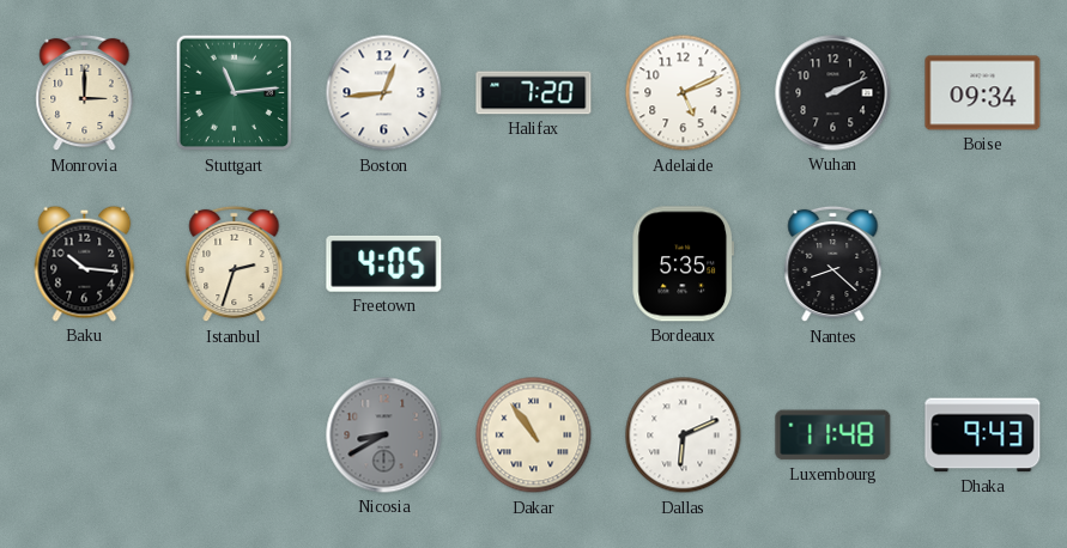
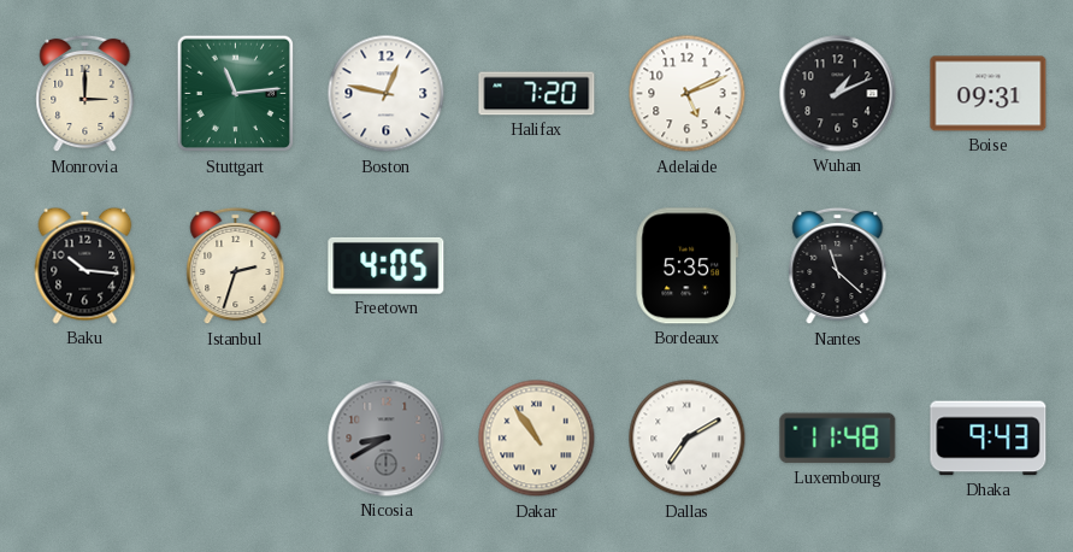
Boston: 12:44 -> 12:47 (387, 94)
Wuhan: 2:11 -> 1:11 (838, 94)
Boise: 09:34 -> 09:31 (989, 94)
Nantes: 8:22 -> 11:22 (838, 266)
Dallas: 6:11 -> 7:10 (688, 439)
